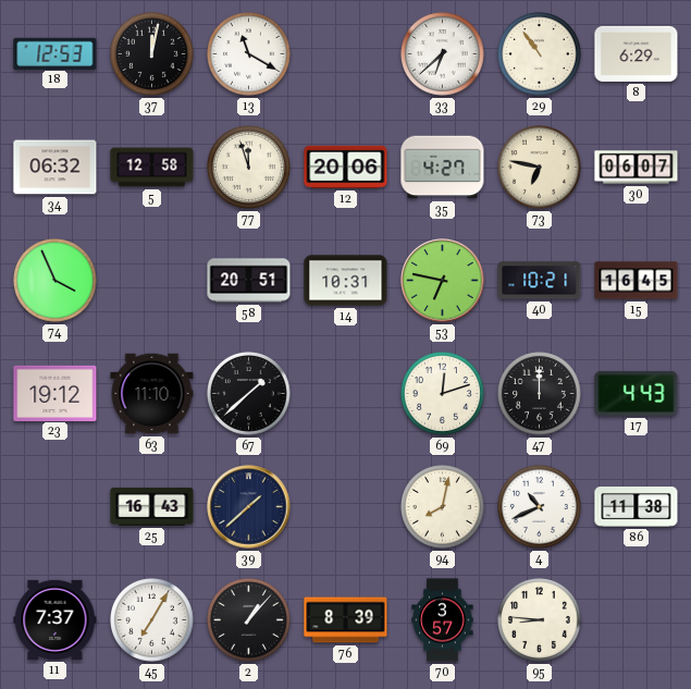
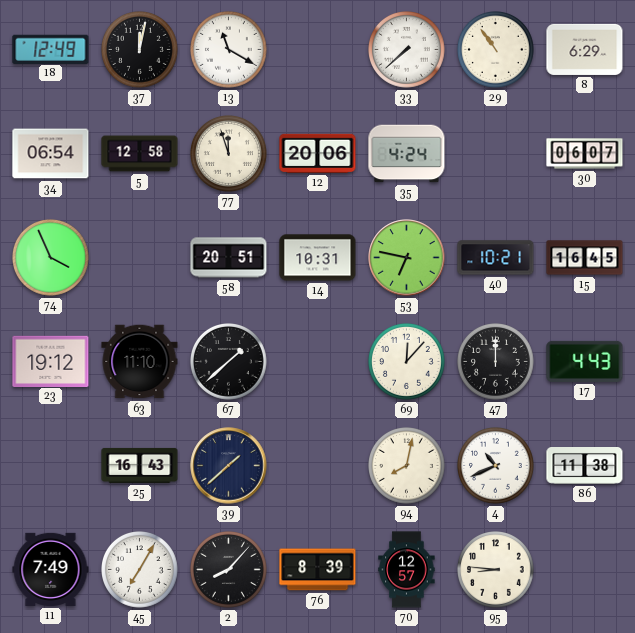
18: 12:53 -> 12:49 (51, 49)
33: 6:38 -> 7:38 (407, 50)
34: 06:32 -> 06:54 (51, 154)
35: 4:27 -> 4:24 (407, 154)
73: 6:47 -> none (540, 168)
69: 12:12 -> 12:07 (407, 362)
11: 7:37 -> 7:49 (51, 569)
2: 1:07 -> 8:07 (229, 570)
70: 3:57 -> 12:57 (407, 570)
